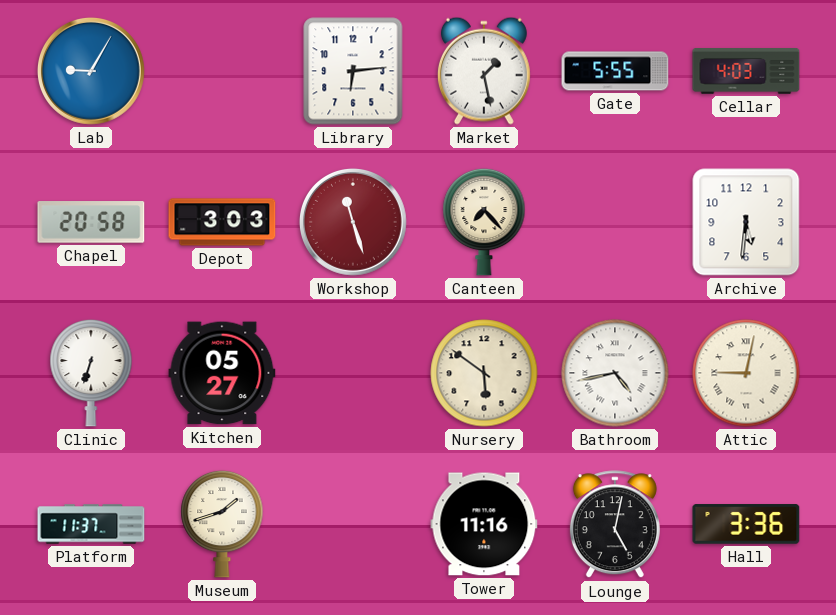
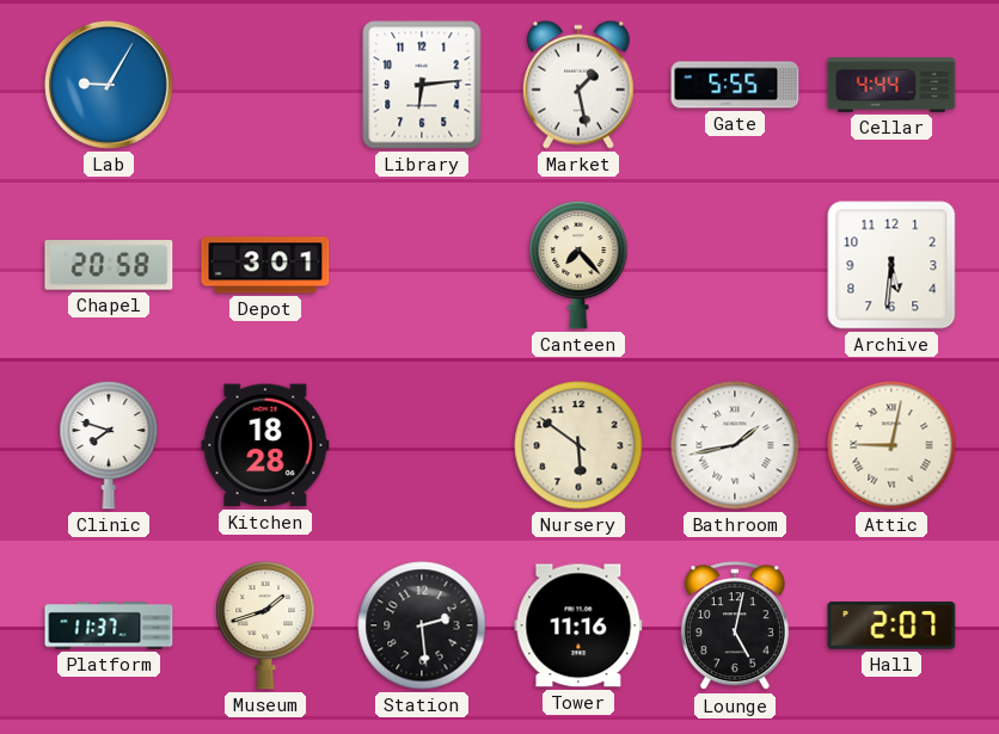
Cellar: 4:03 -> 4:44 (891, 86)
Depot: 3:03 -> 3:01 (265, 265)
Workshop: 11:27 -> none (353, 222)
Clinic: 6:33 -> 7:48 (109, 445)
Kitchen: 05:27 -> 18:28 (265, 445)
Bathroom: 4:43 -> 1:43 (735, 445)
Station: none -> 2:29 (422, 625)
Hall: 3:36 -> 2:07 (891, 625)
